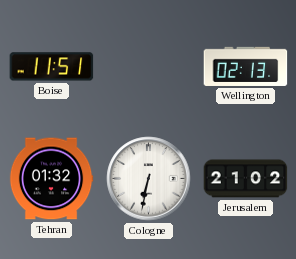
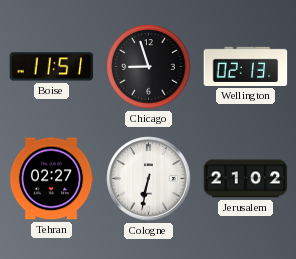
Chicago: none -> 8:57 (149, 67)
Tehran: 01:32 -> 02:27 (51, 179)
